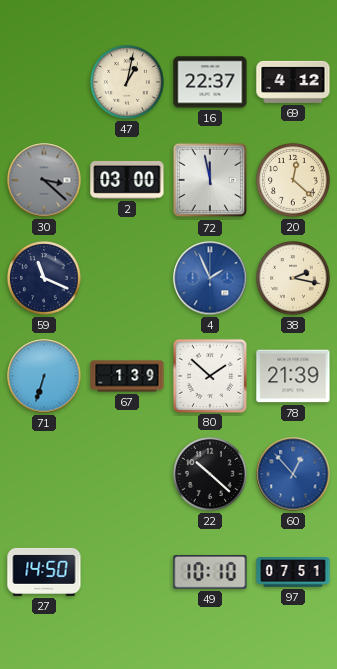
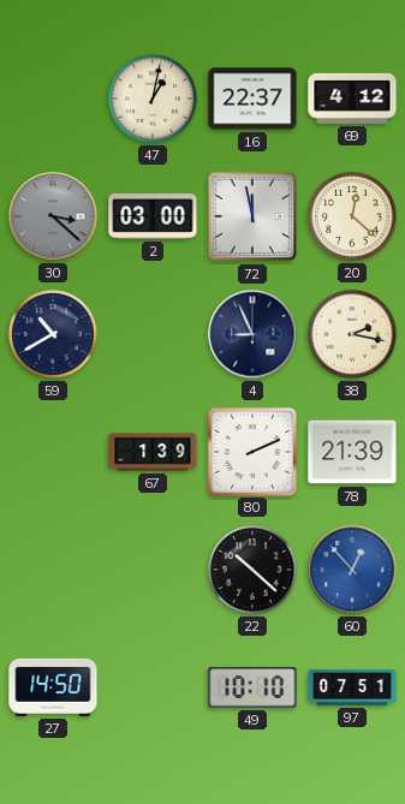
59: 11:19 -> 10:40 (54, 335)
4: 1:56 -> 8:56 (252, 334)
4 dial: blue -> navy (252, 334)
71: 6:33 -> none (44, 376)
80: 1:52 -> 2:11 (251, 451)
